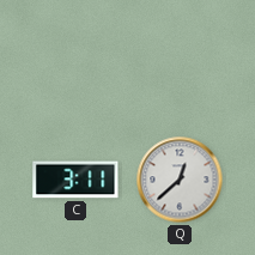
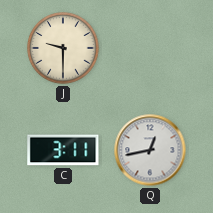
J: none -> 9:30 (63, 48)
Q: 12:38 -> 12:43 (150, 150)
